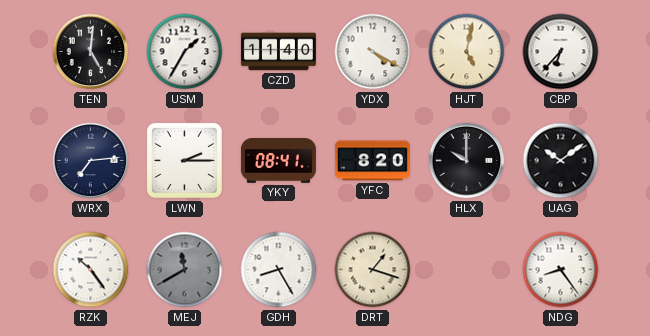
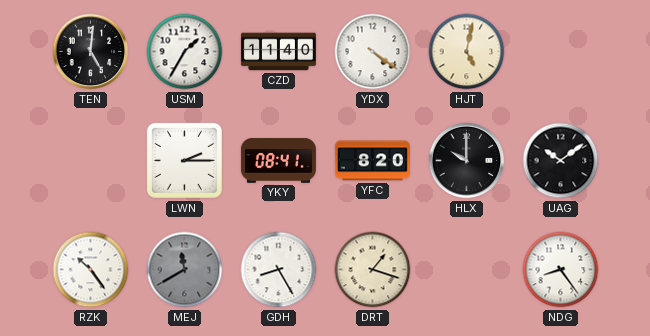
YDX: 4:20 -> 4:21 (373, 52)
CBP: 6:37 -> none (561, 52)
WRX: 7:14 -> none (91, 161)
